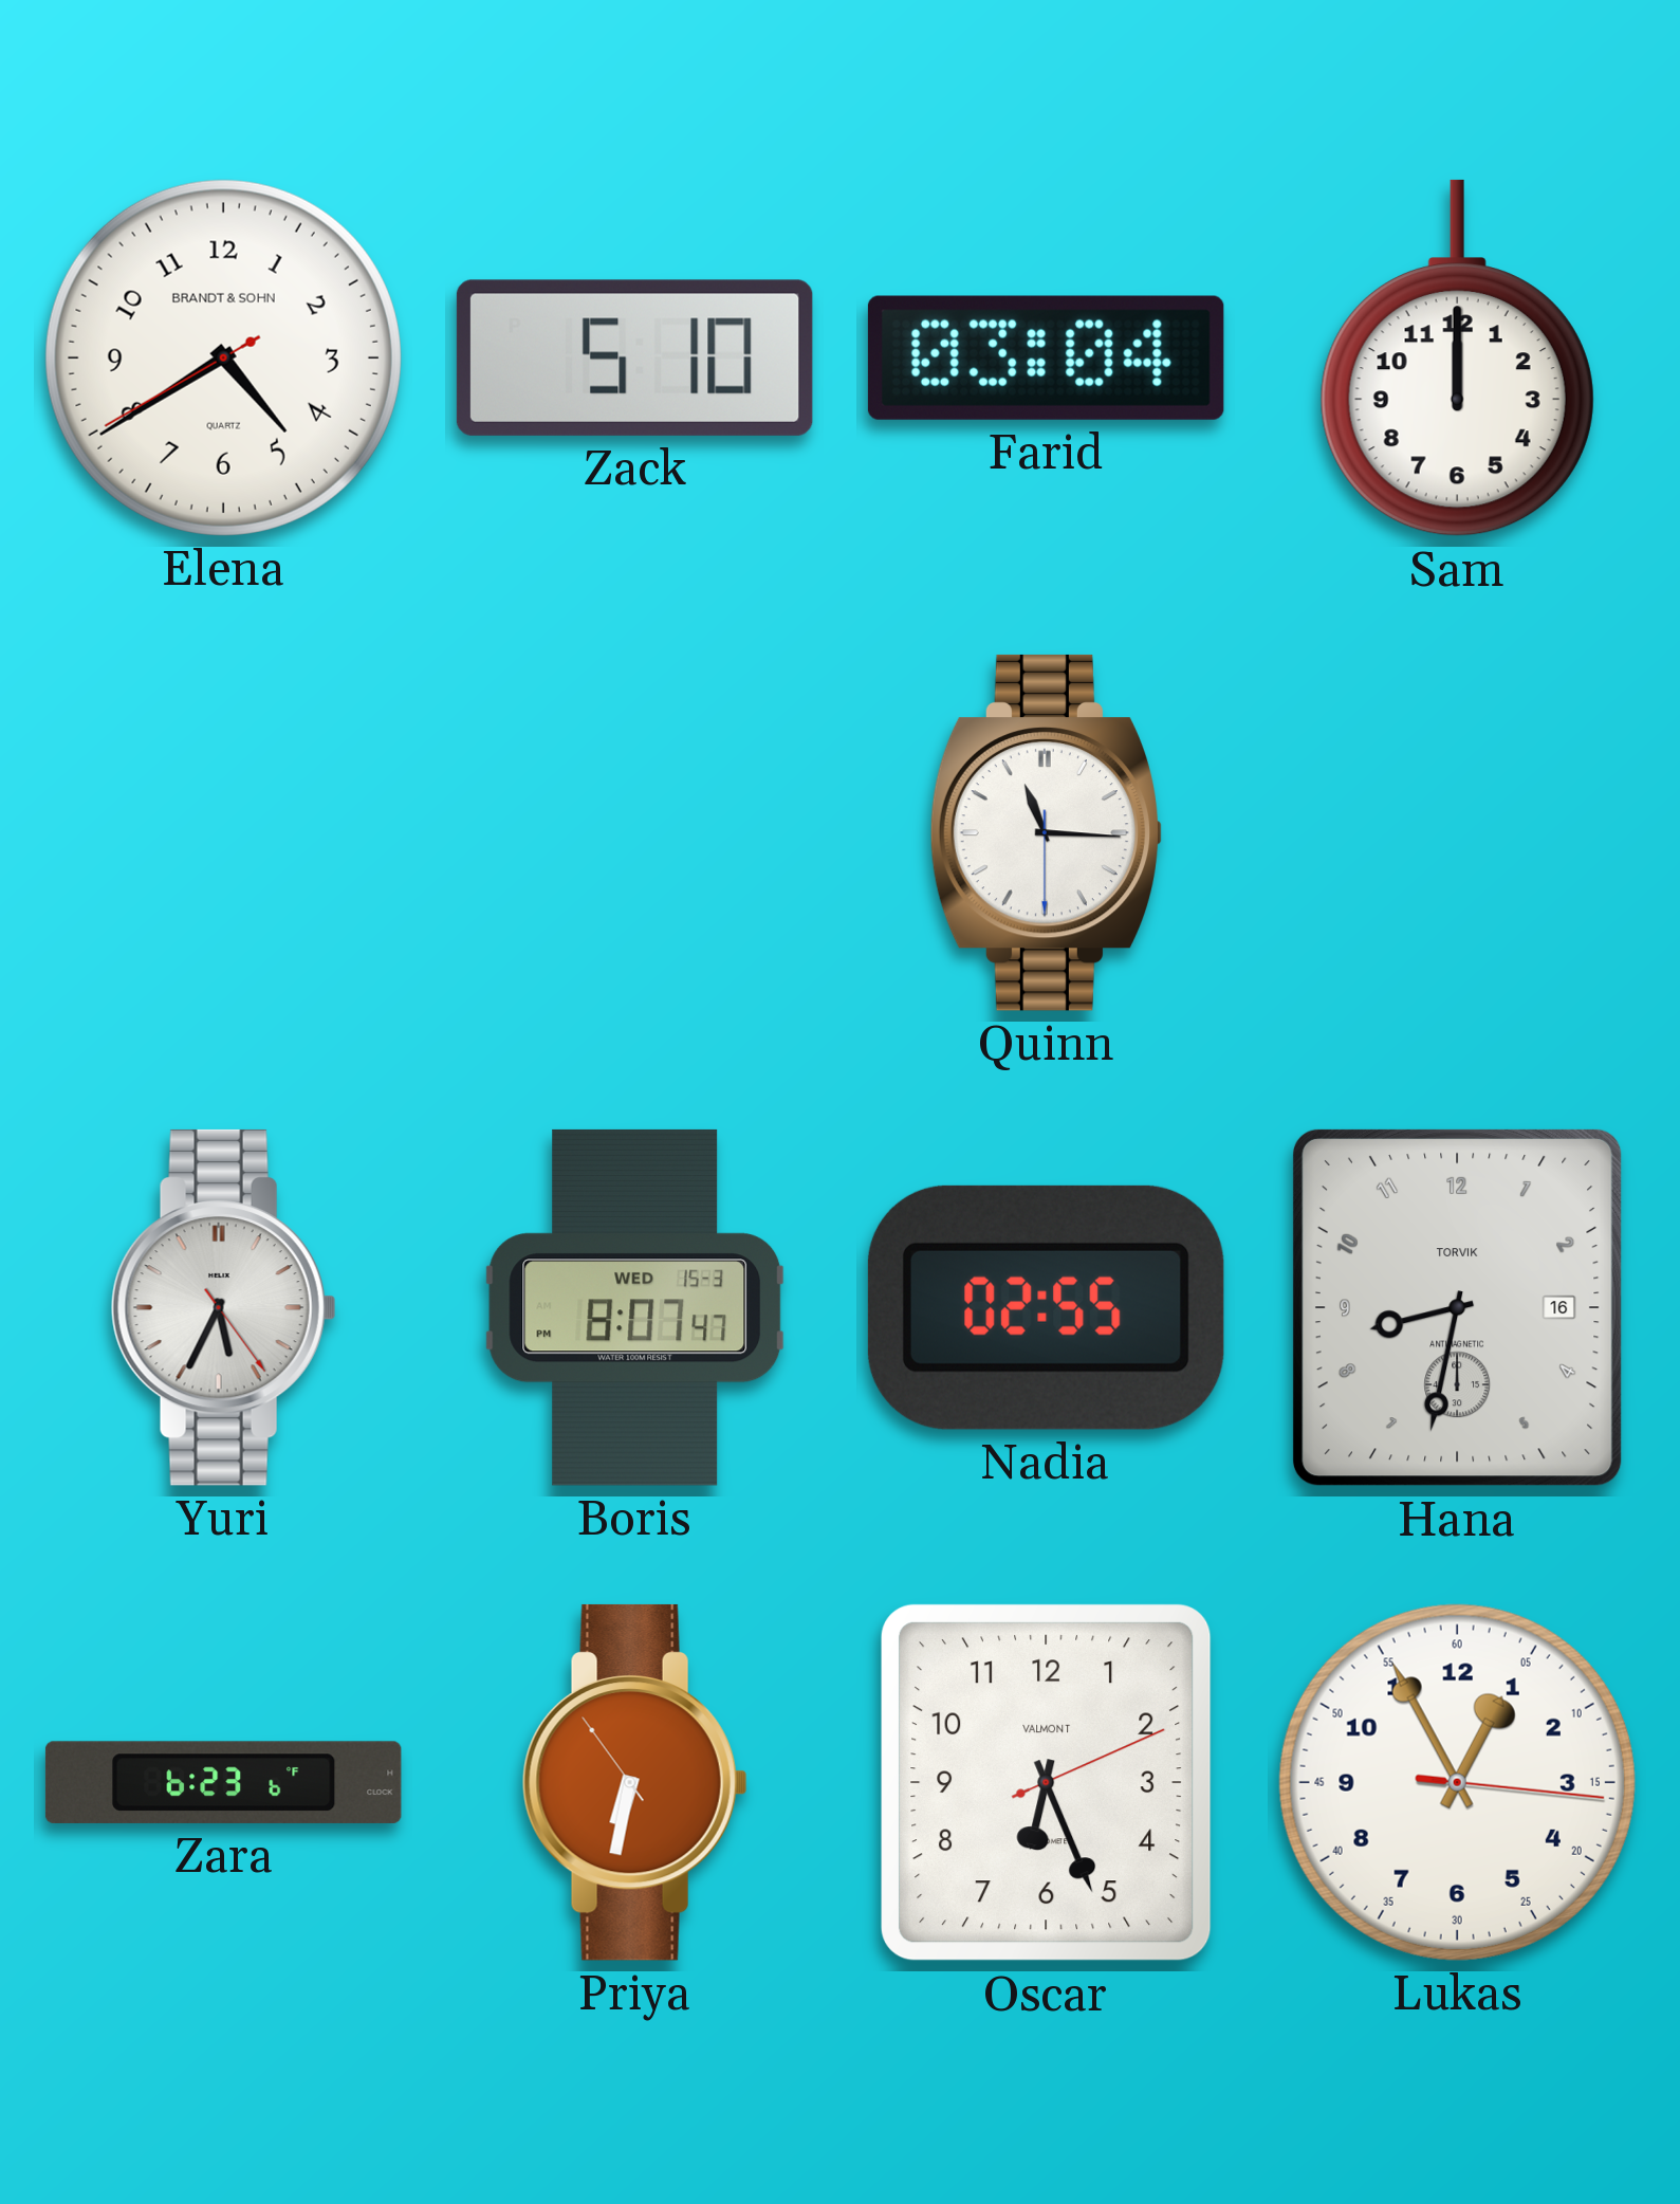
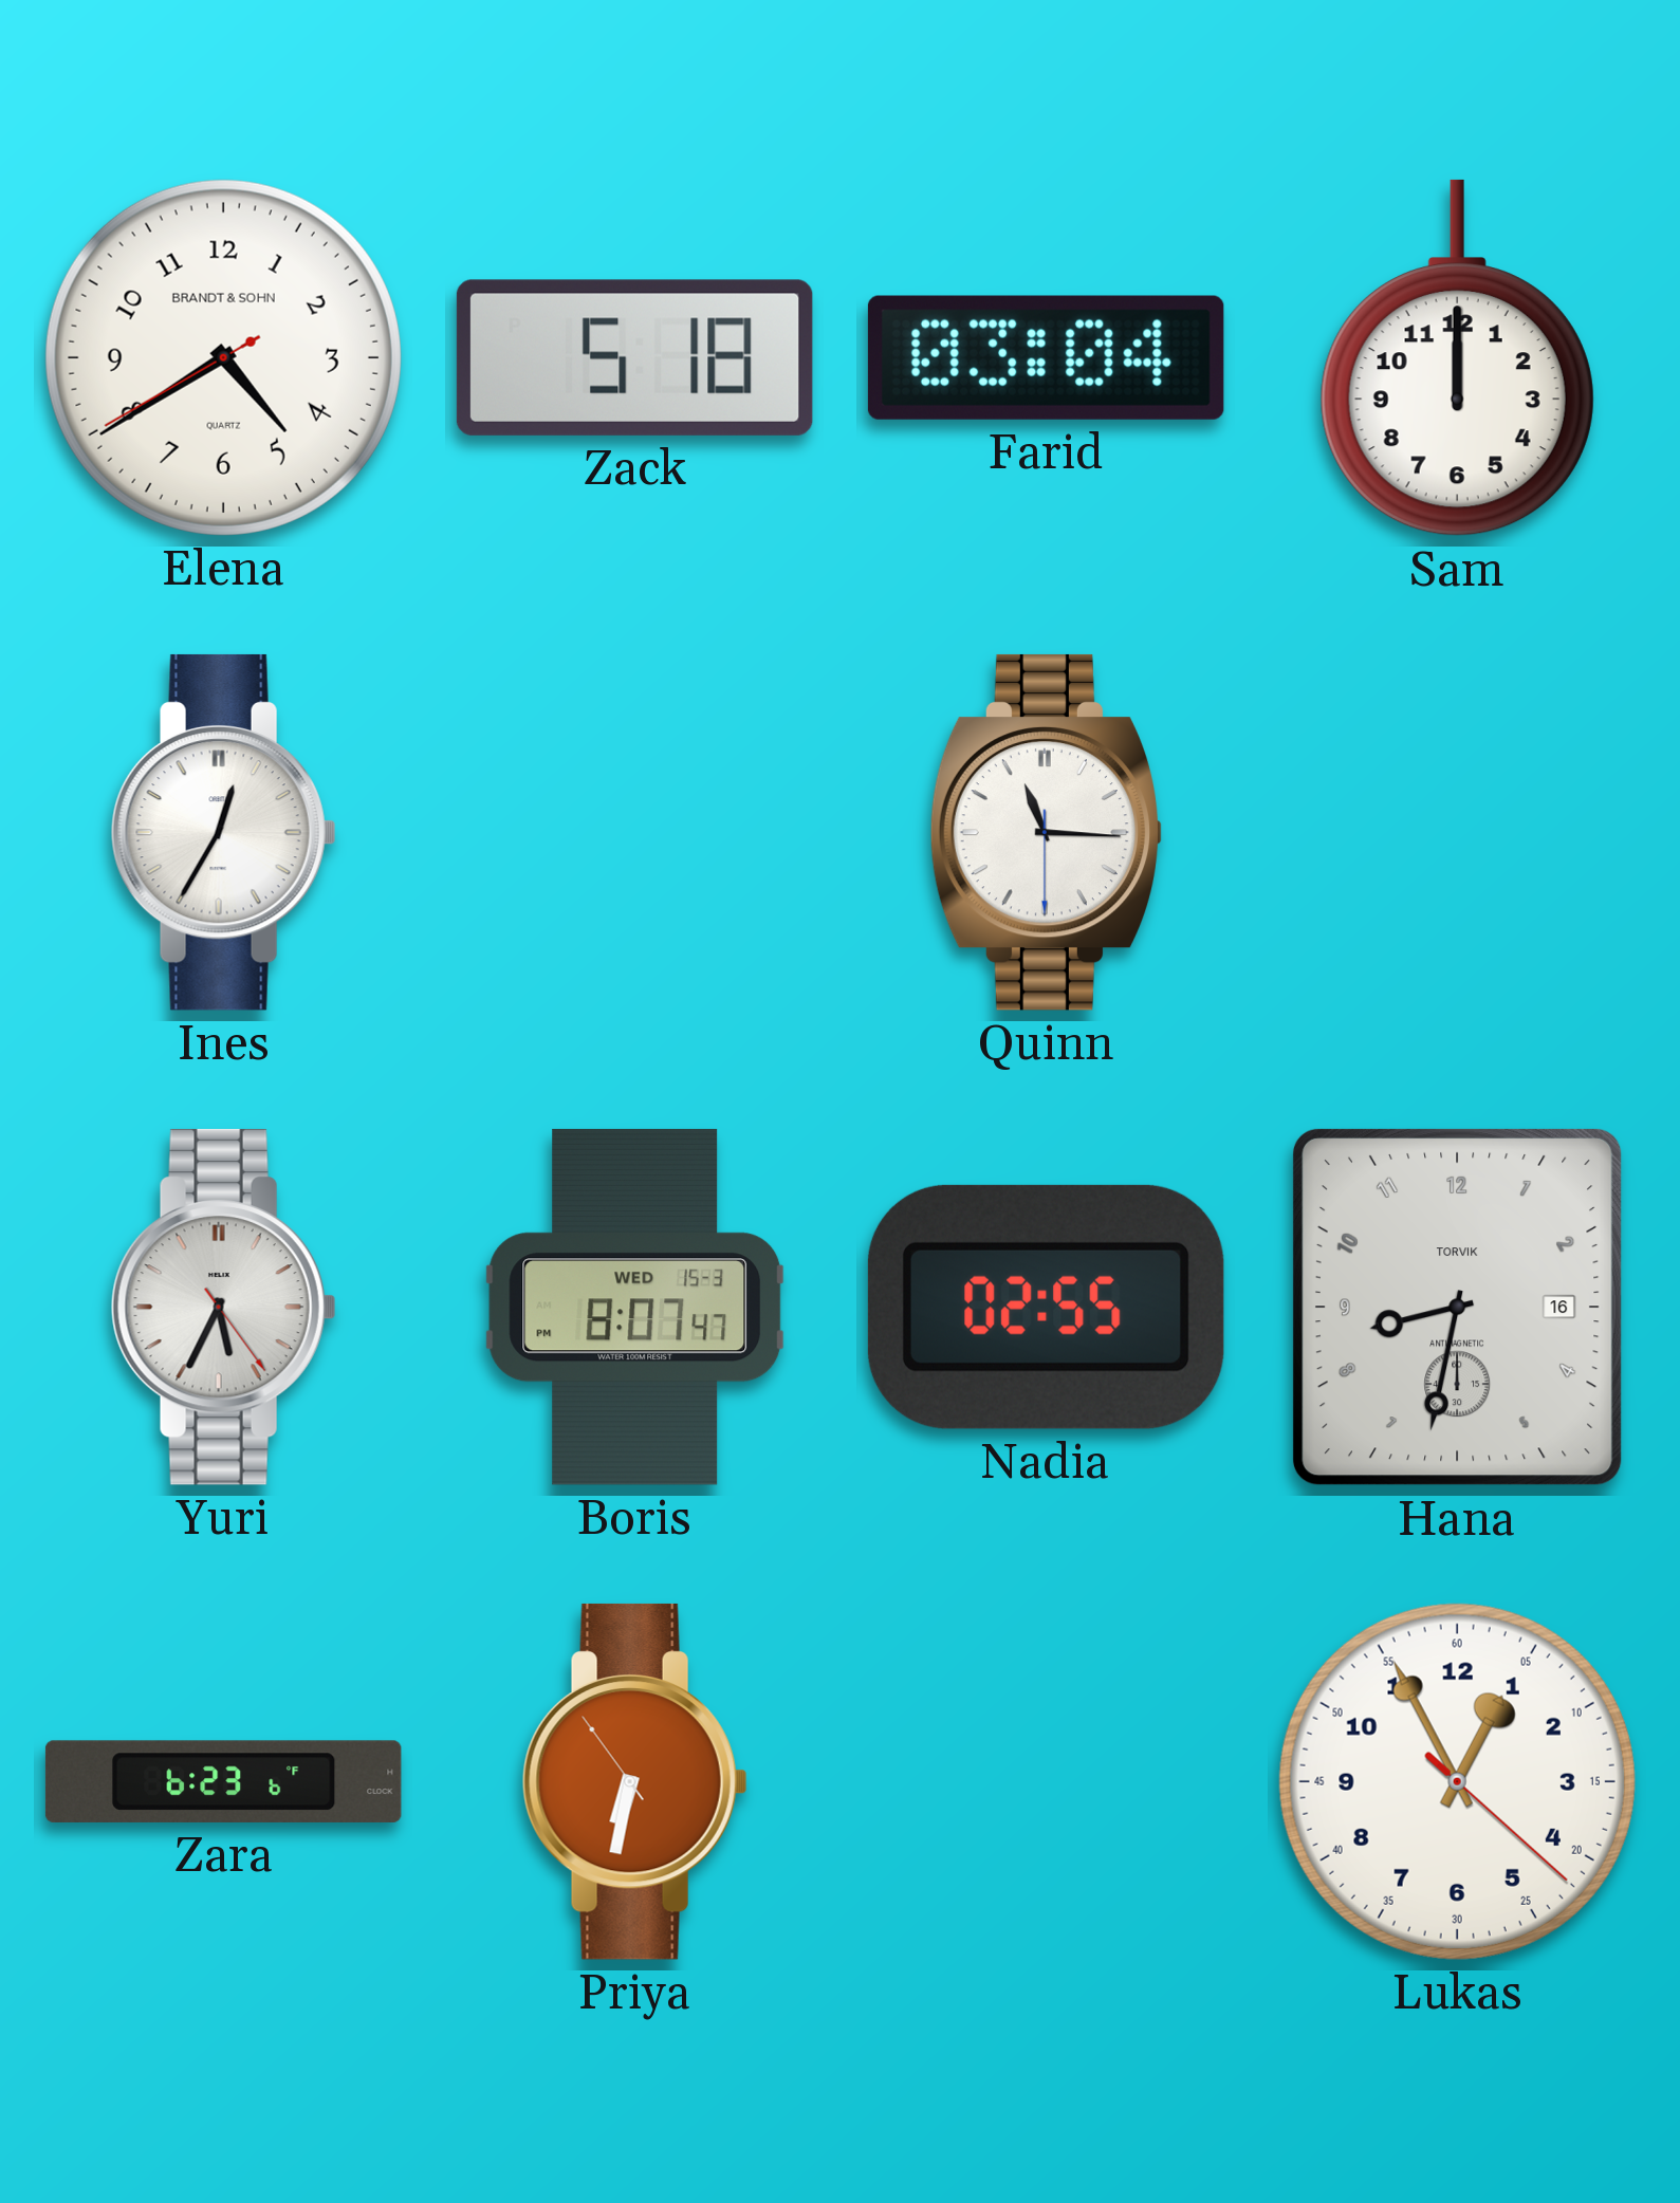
Zack: 5:10 -> 5:18 (634, 357)
Ines: none -> 12:35 (223, 832)
Oscar: 6:26 -> none (1047, 1783)
Lukas: 12:55:16 -> 12:55:22 (1457, 1781)
